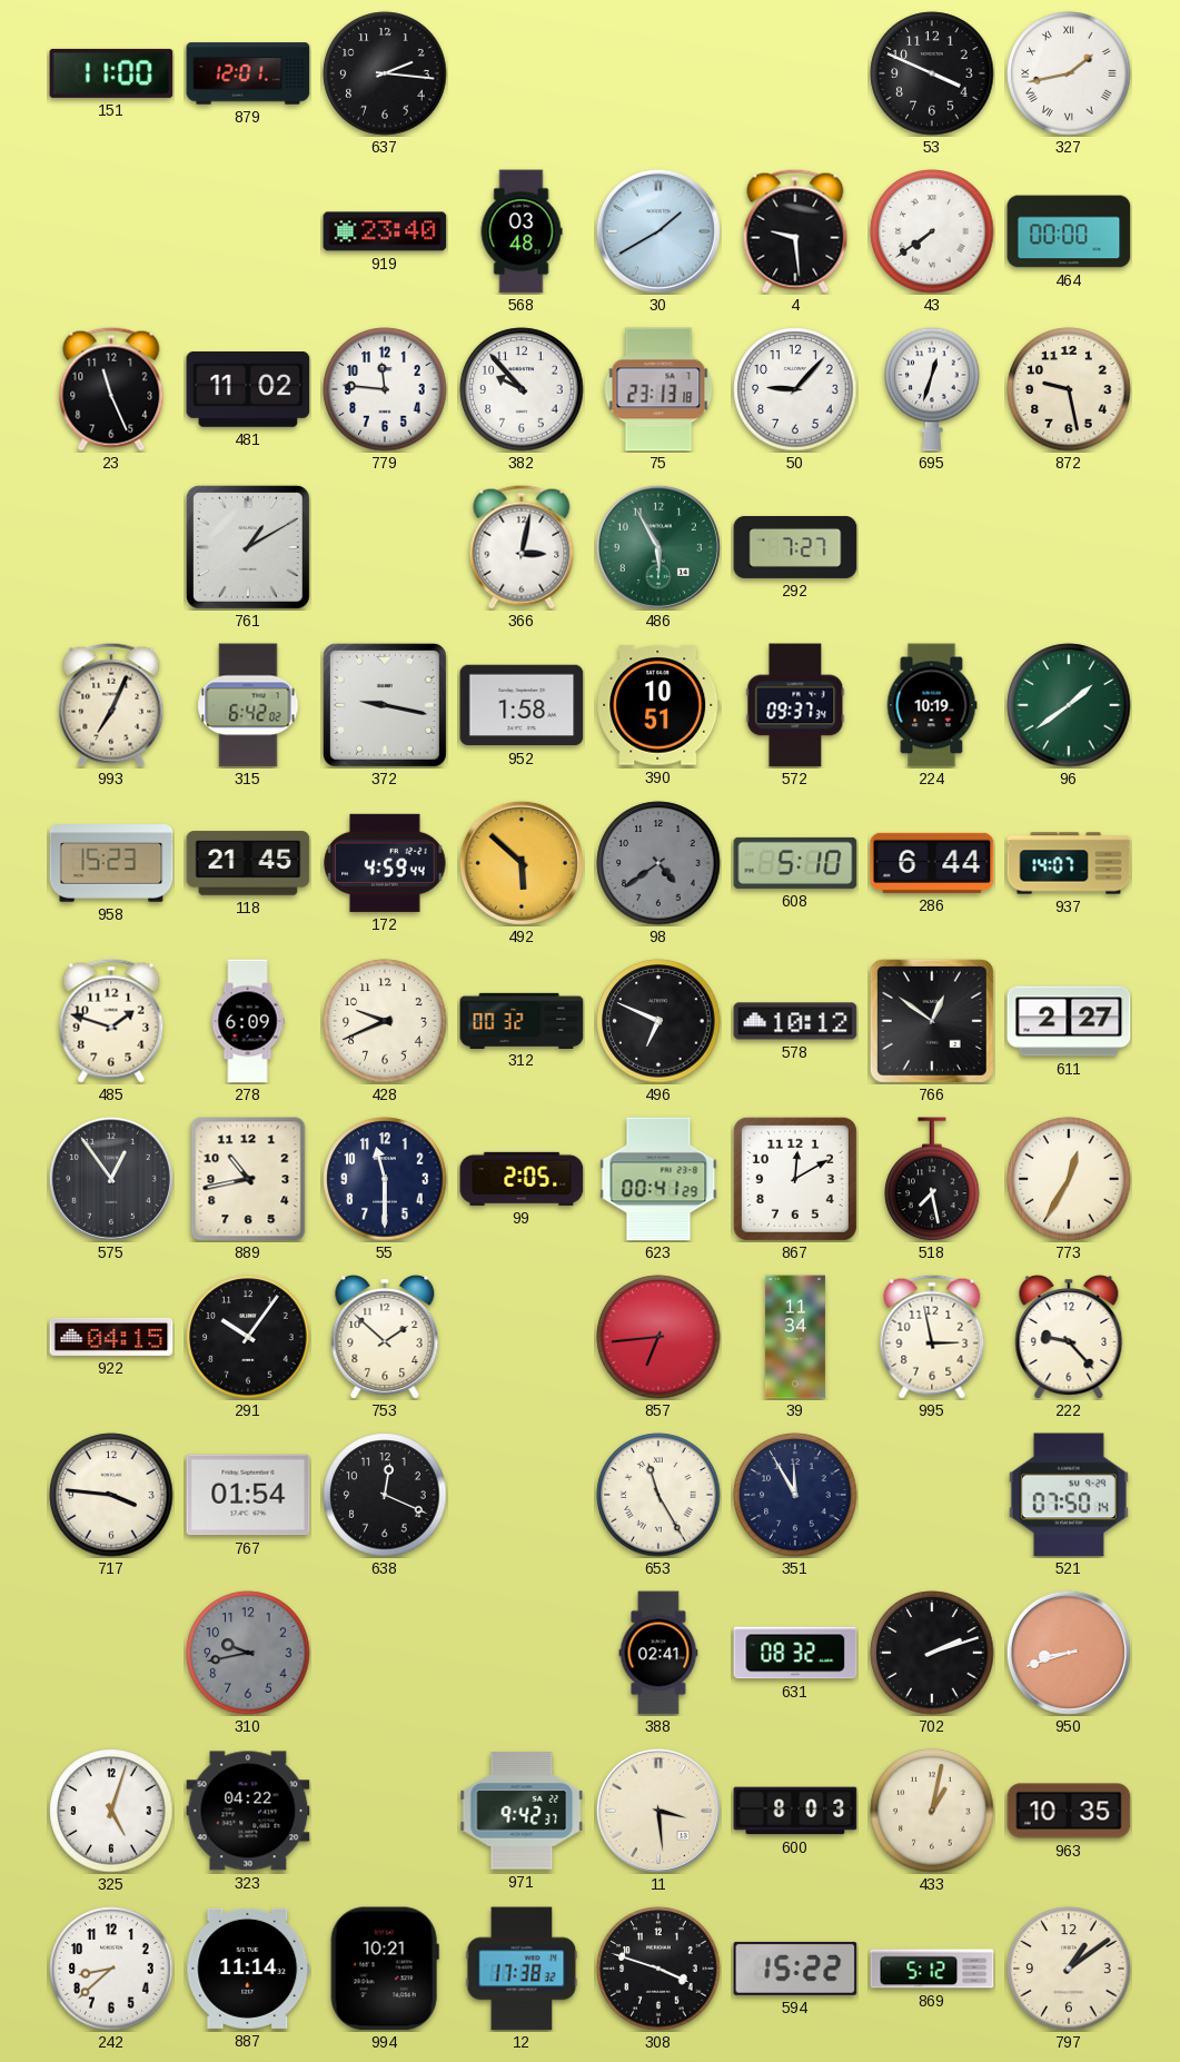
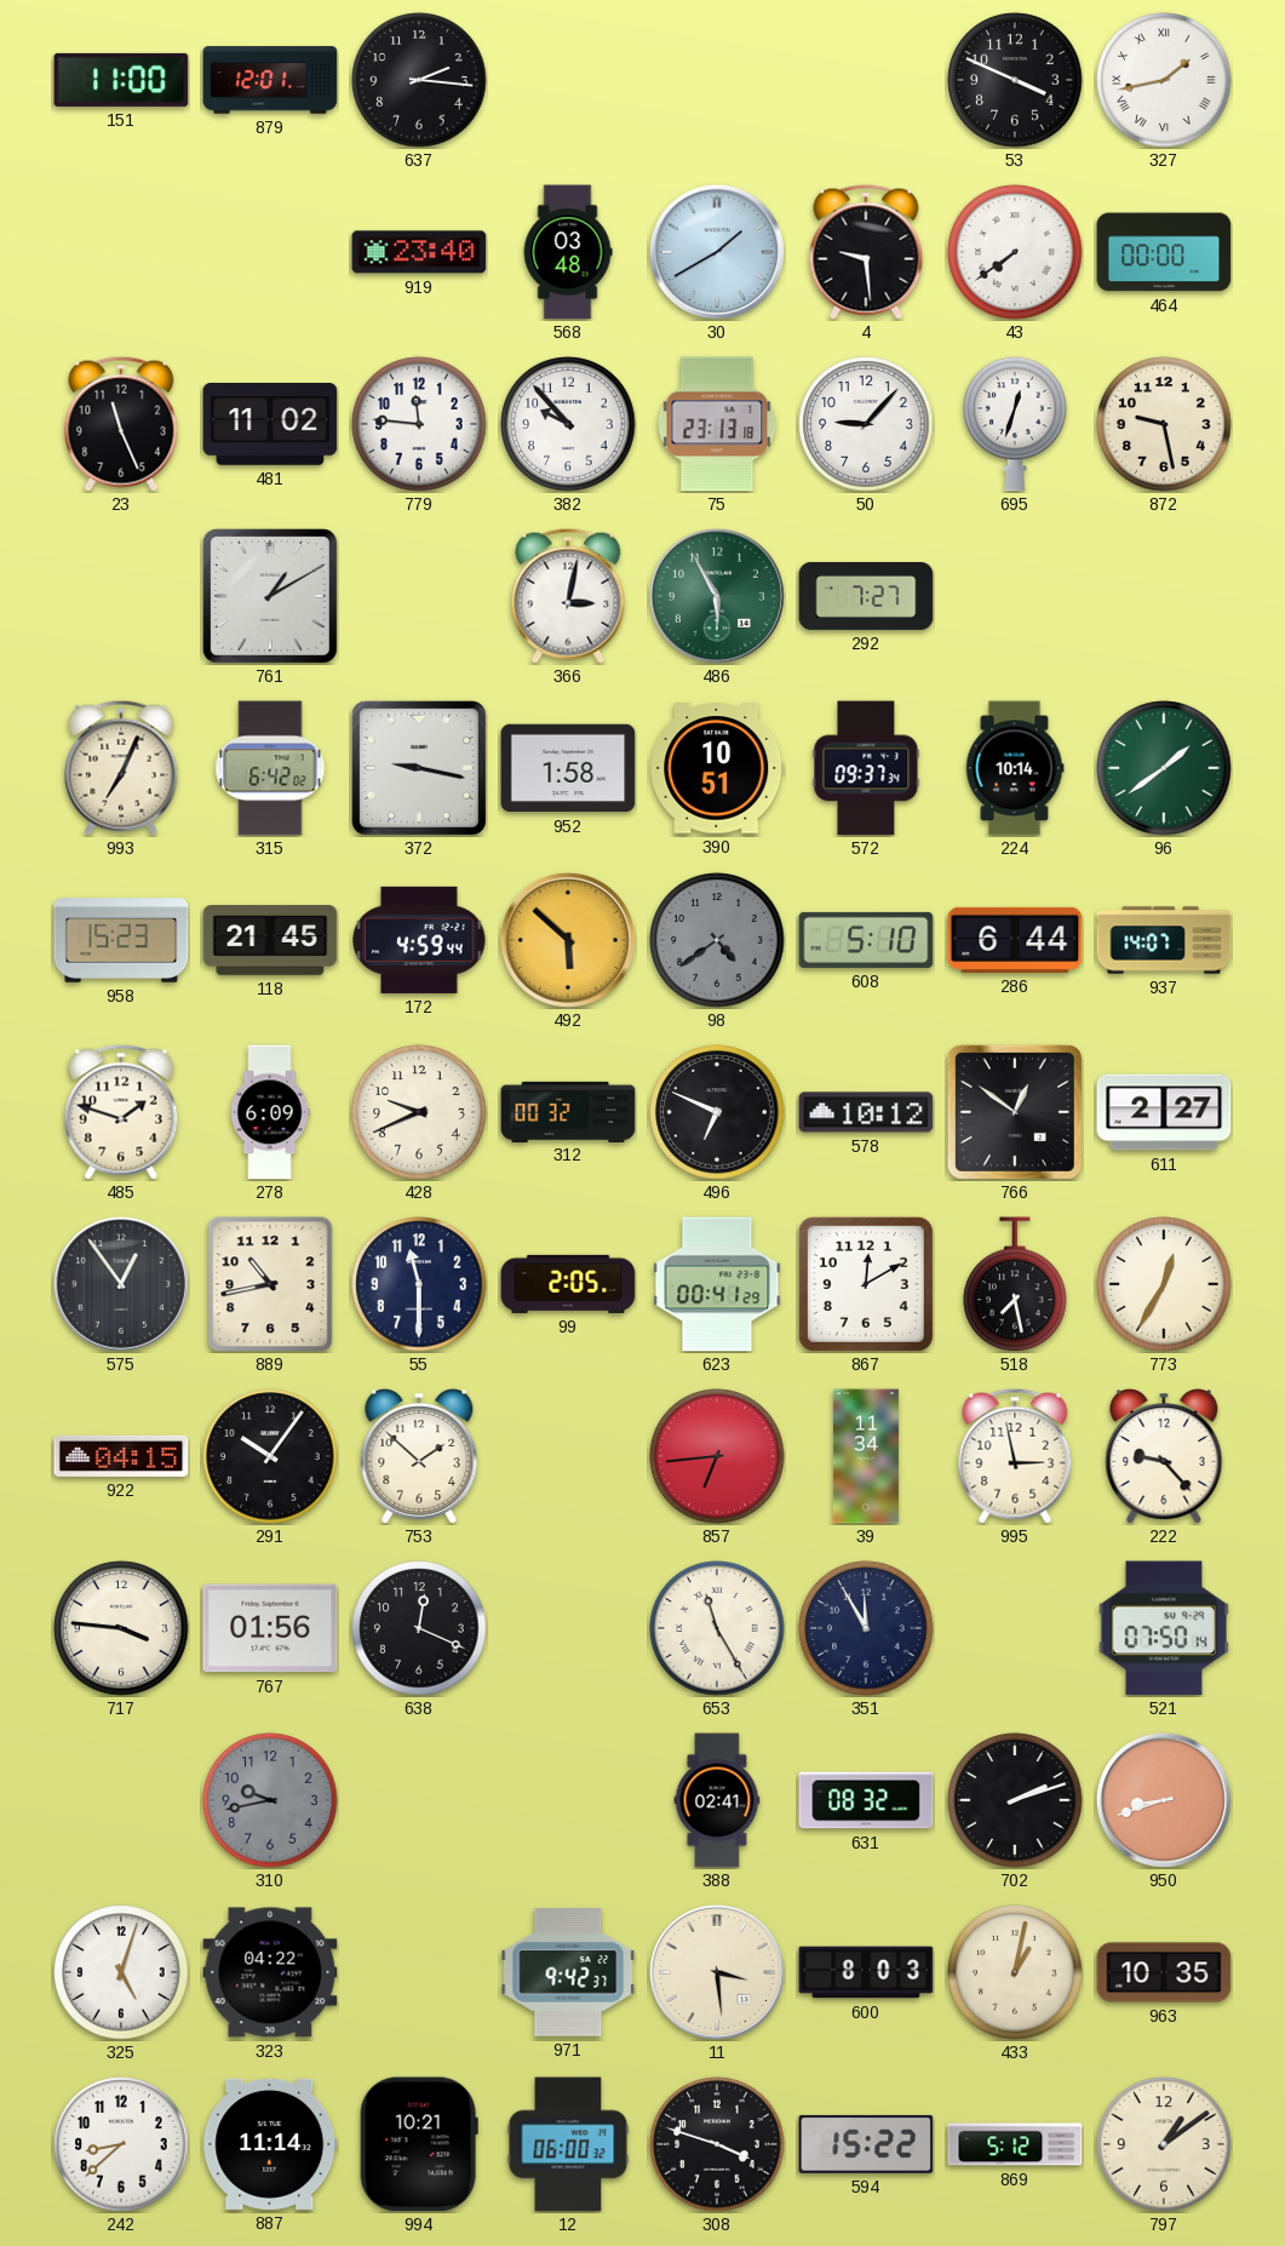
224: 10:19 -> 10:14 (1015, 768)
767: 01:54 -> 01:56 (270, 1628)
12: 17:38 -> 06:00 (568, 2144)
